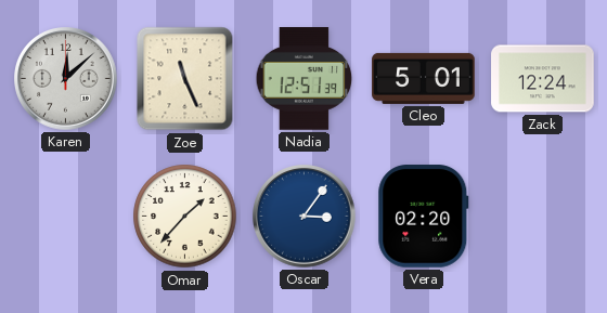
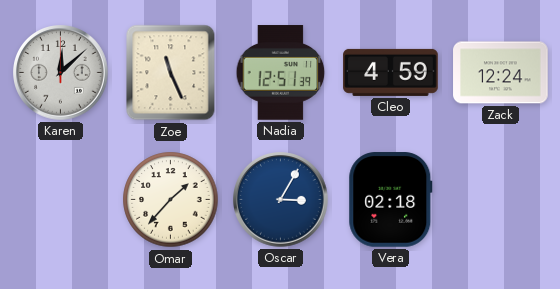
Cleo: 5:01 -> 4:59 (391, 72)
Oscar: 3:06 -> 3:05 (281, 200)
Vera: 02:20 -> 02:18 (391, 200)
